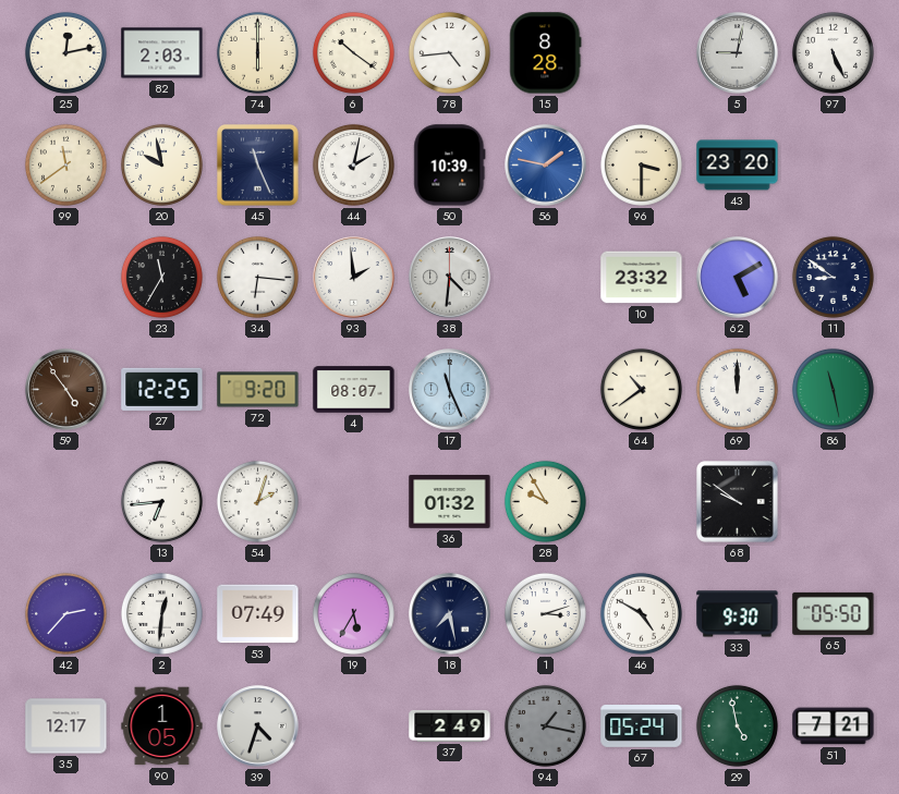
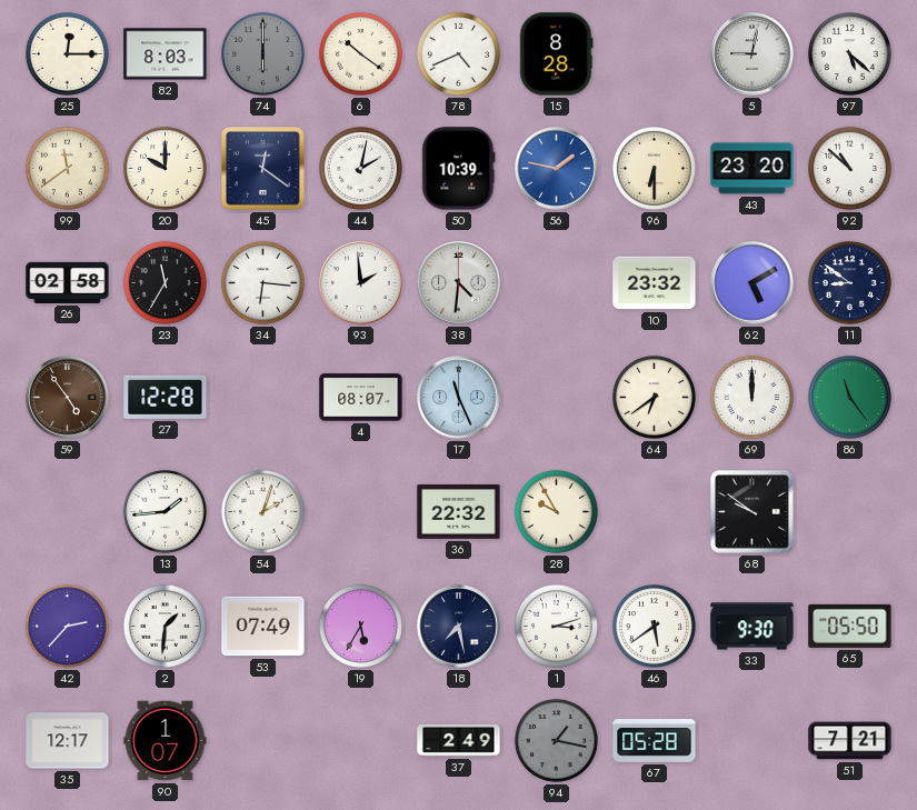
25: 12:13 -> 12:15 (67, 53)
82: 2:03 -> 8:03 (166, 54)
74 dial: cream -> grey (262, 53)
78: 4:44 -> 4:41 (458, 53)
97: 5:26 -> 5:22 (849, 53)
20: 9:58 -> 10:00 (165, 168)
45: 11:26 -> 12:21 (263, 169)
96: 3:30 -> 6:30 (654, 168)
92: none -> 10:52 (849, 168)
26: none -> 02:58 (68, 282)
27: 12:25 -> 12:28 (166, 397)
72: 9:20 -> none (258, 390)
64: 10:39 -> 6:39 (654, 397)
86: 11:28 -> 11:24 (849, 397)
13: 6:44 -> 1:44 (165, 511)
36: 01:32 -> 22:32 (459, 512)
2: 12:31 -> 1:31 (165, 626)
46: 4:50 -> 5:39 (654, 626)
90: 1:05 -> 1:07 (166, 741)
39: 4:33 -> none (258, 726)
67: 05:24 -> 05:28 (655, 741)
29: 4:58 -> none (737, 725)
